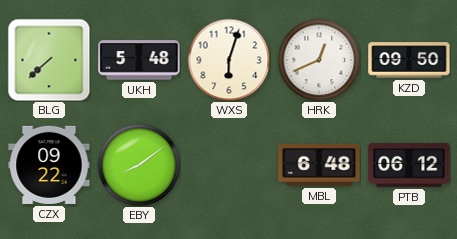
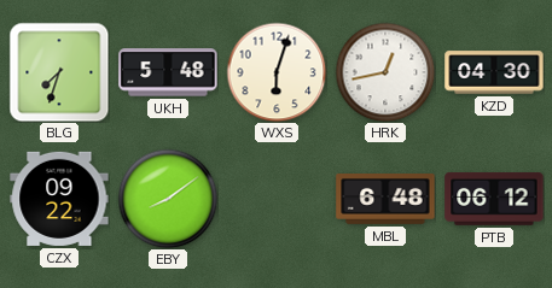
BLG: 7:38 -> 7:33 (59, 72)
HRK: 12:41 -> 12:43 (385, 72)
KZD: 09:50 -> 04:30 (494, 72)
